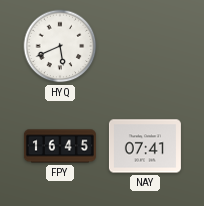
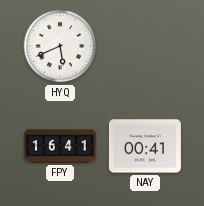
FPY: 16:45 -> 16:41 (60, 146)
NAY: 07:41 -> 00:41 (145, 146)
